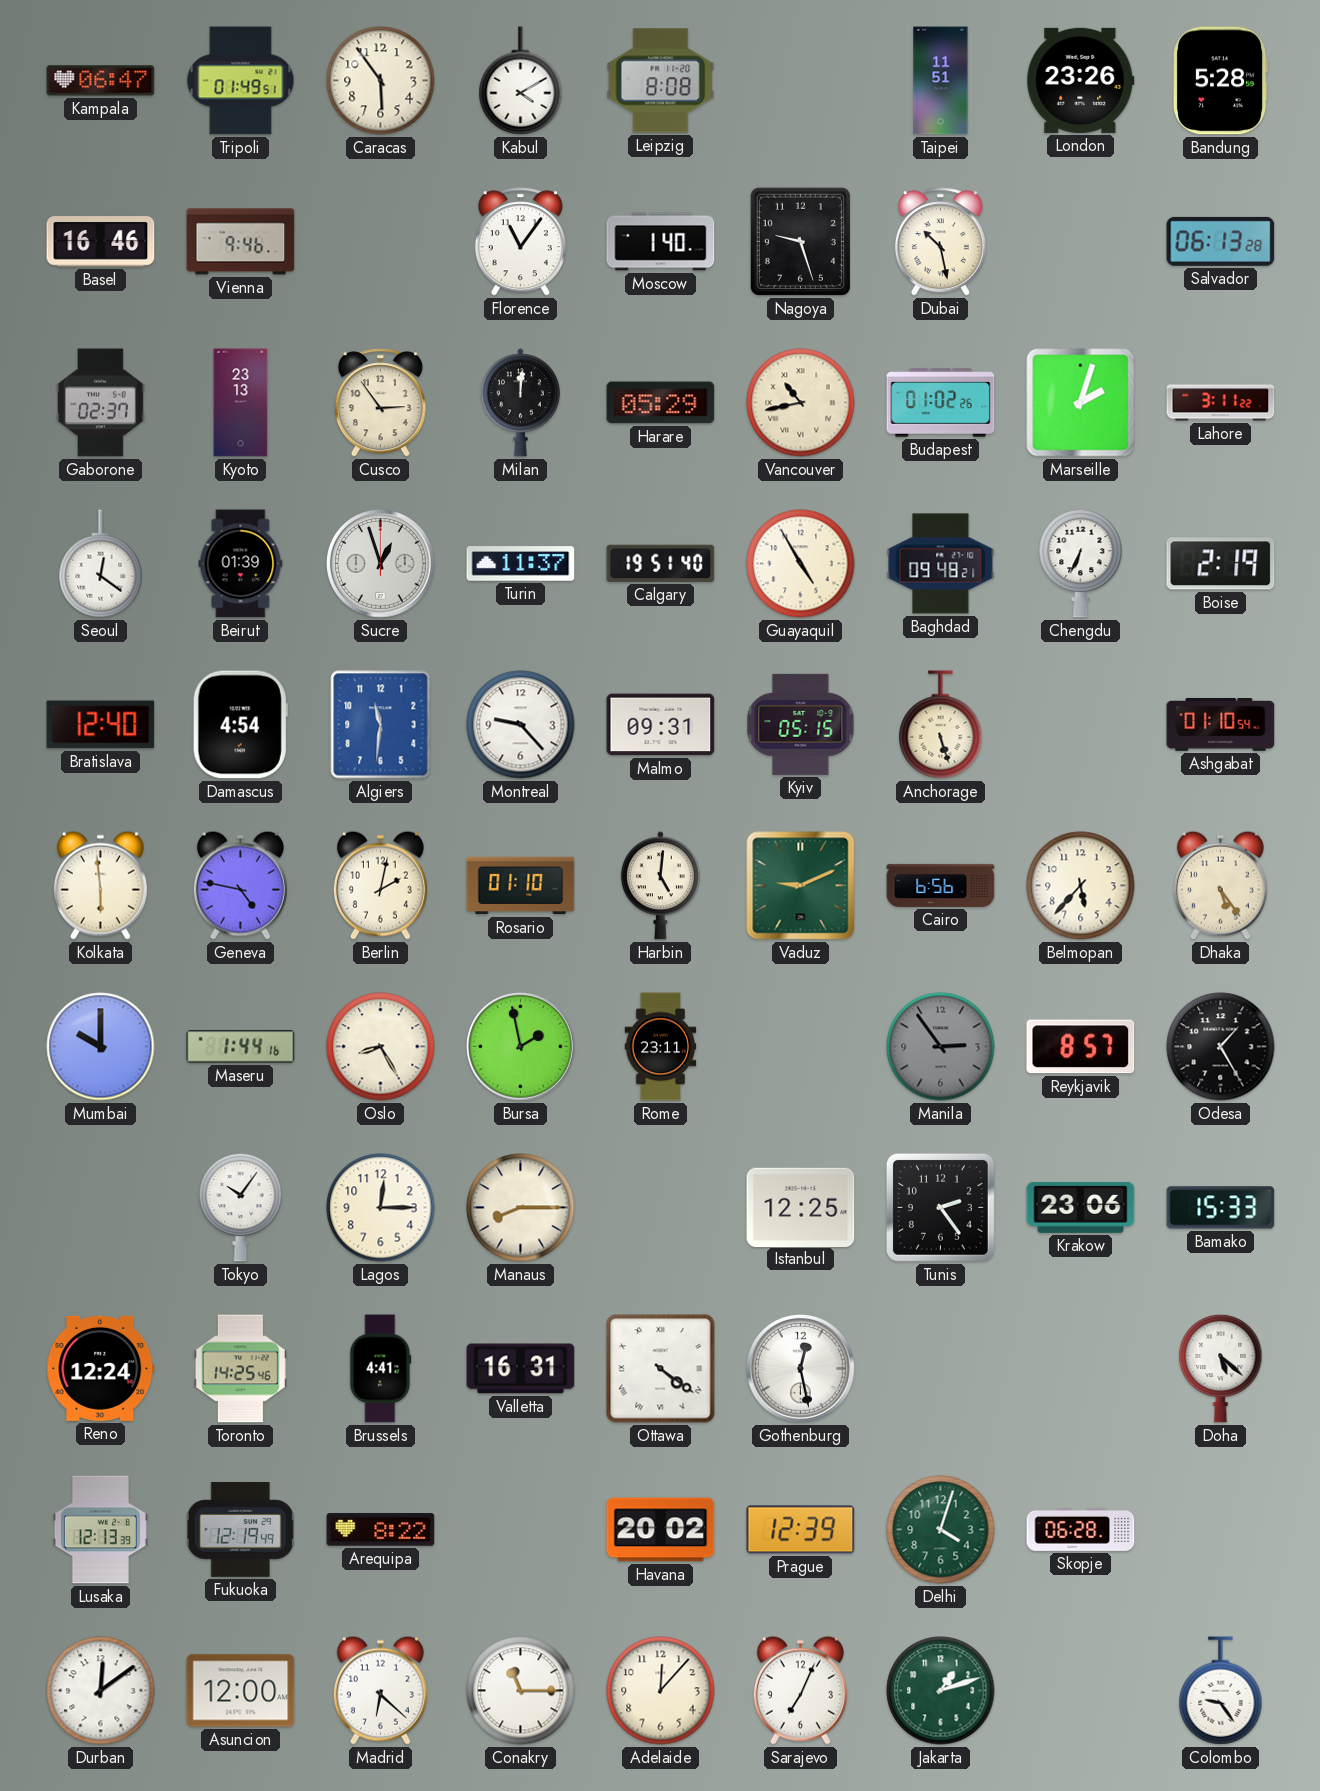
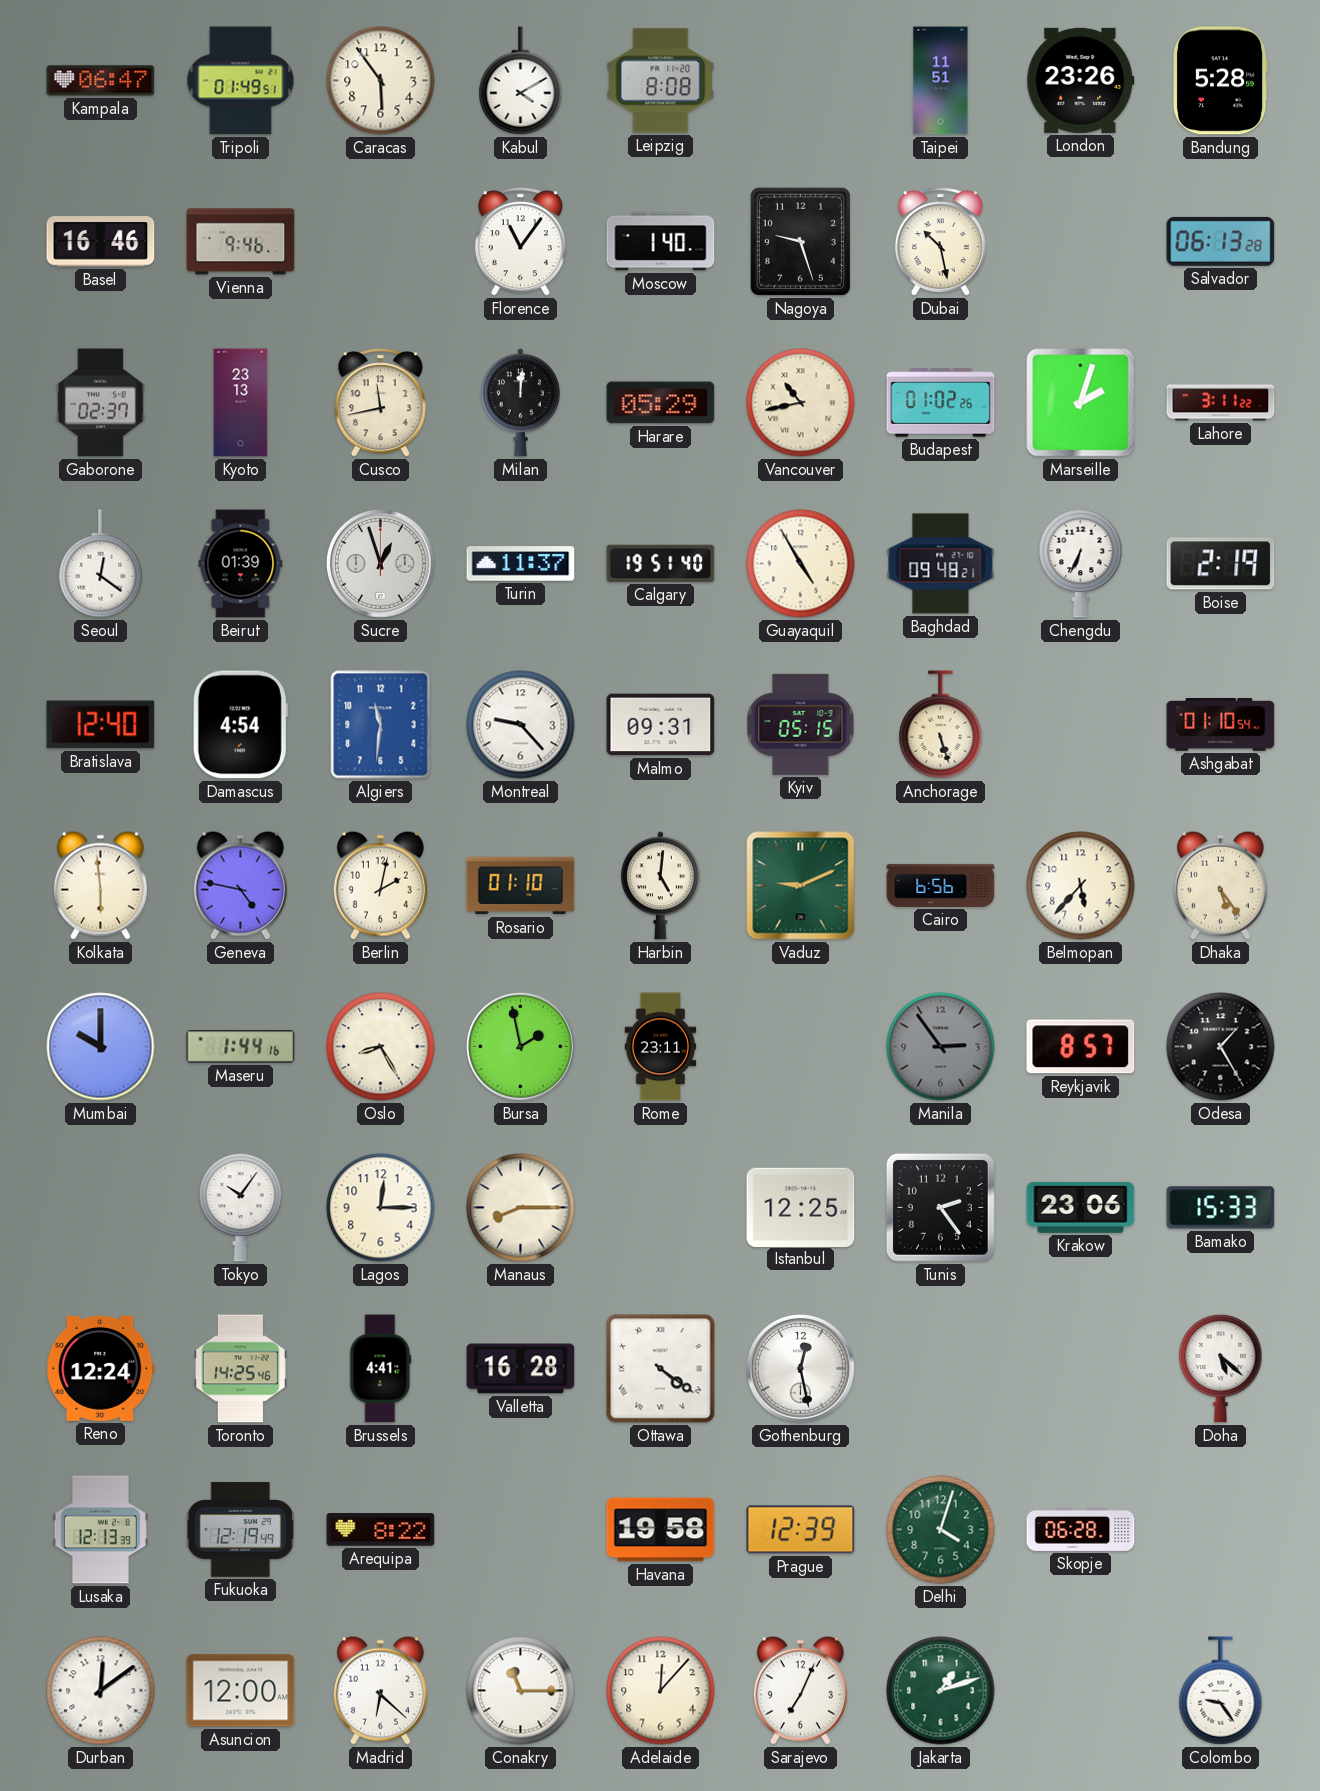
Cusco: 2:54 -> 11:43 (380, 403)
Valletta: 16:31 -> 16:28 (521, 1369)
Havana: 20:02 -> 19:58 (661, 1530)
